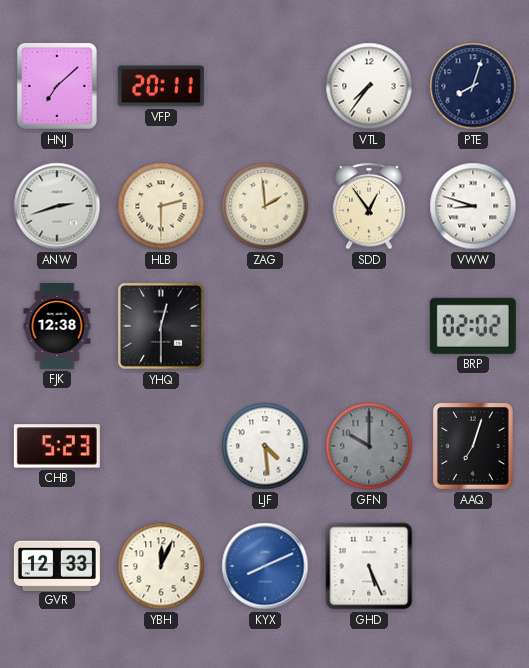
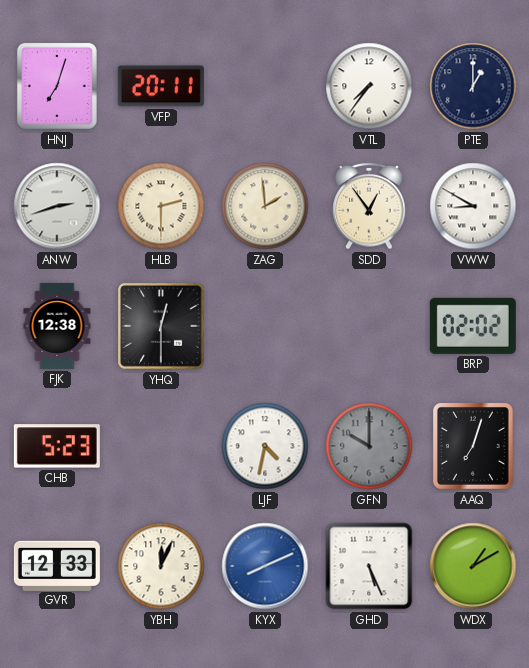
HNJ: 7:08 -> 7:03 (57, 86)
PTE: 8:03 -> 1:00 (473, 86)
VWW: 8:48 -> 8:50 (473, 206)
LJF: 4:29 -> 4:32 (265, 446)
WDX: none -> 1:10 (473, 566)
